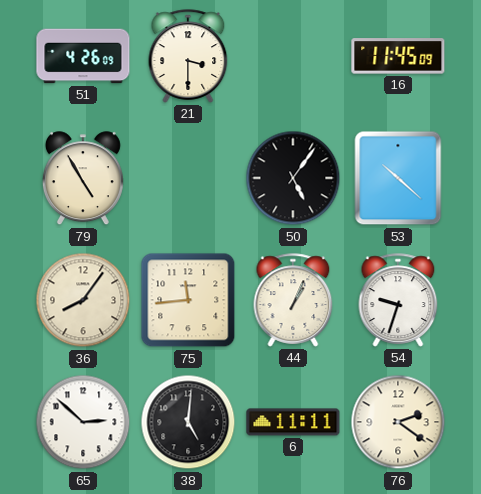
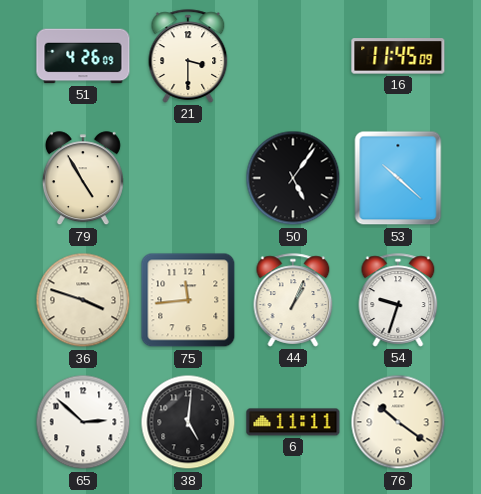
36: 8:06 -> 3:48 (83, 300)
76: 2:21 -> 10:21 (398, 422)
